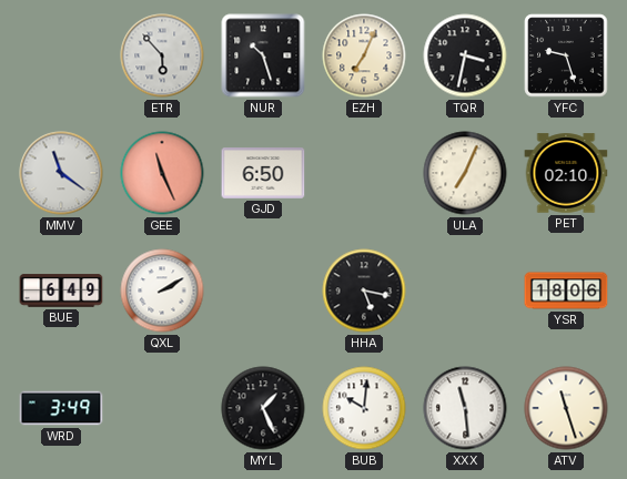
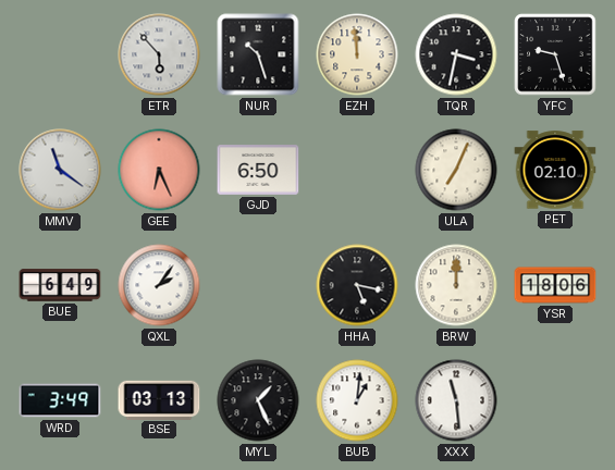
EZH: 7:04 -> 11:59 (357, 54)
GEE: 11:26 -> 6:26 (159, 170)
QXL: 2:10 -> 2:06 (159, 285)
BRW: none -> 12:00 (456, 285)
BSE: none -> 03:13 (159, 399)
BUB: 10:01 -> 1:01 (357, 400)
ATV: 11:27 -> none (566, 408)
